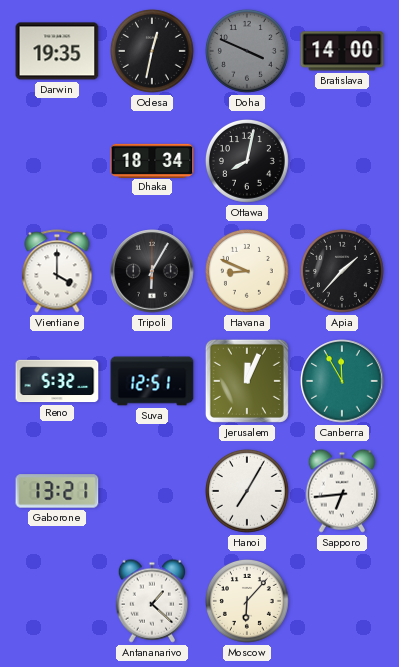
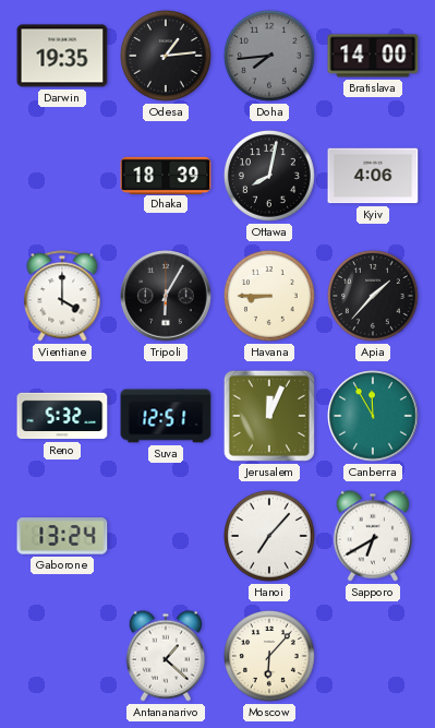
Odesa: 12:32 -> 1:14 (166, 56)
Doha: 3:49 -> 7:44 (269, 56)
Dhaka: 18:34 -> 18:39 (166, 175)
Kyiv: none -> 4:06 (373, 176)
Havana: 8:49 -> 8:45 (269, 296)
Gaborone: 13:21 -> 13:24 (62, 536)
Hanoi: 7:05 -> 7:07 (269, 536)
Sapporo: 6:44 -> 6:40 (372, 536)
